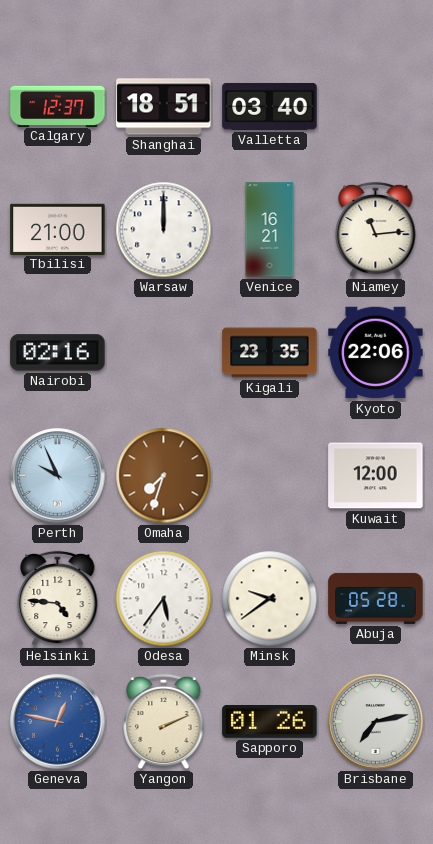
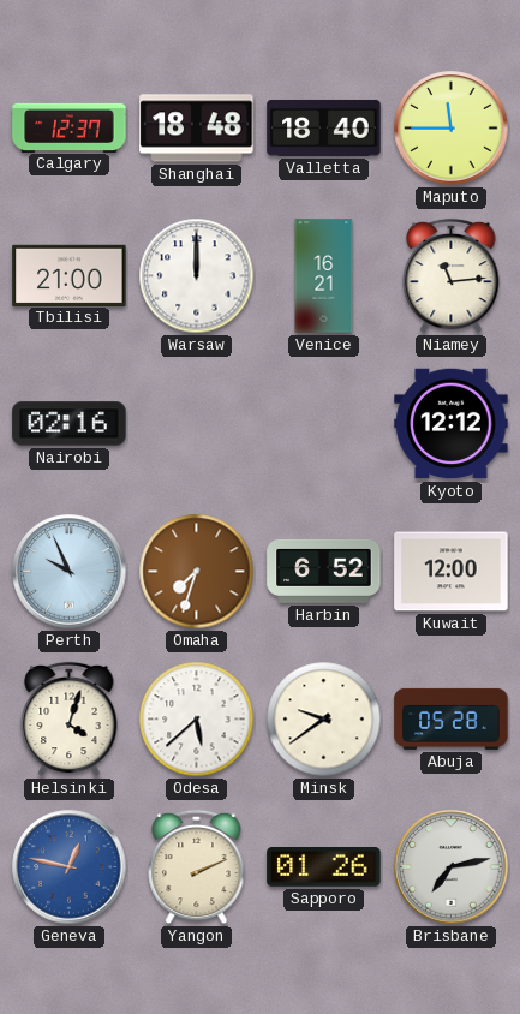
Shanghai: 18:51 -> 18:48 (197, 129)
Valletta: 03:40 -> 18:40 (324, 127)
Maputo: none -> 11:45 (452, 129)
Kigali: 23:35 -> none (270, 353)
Kyoto: 22:06 -> 12:12 (452, 424)
Harbin: none -> 6:52 (324, 571)
Helsinki: 4:46 -> 4:03 (70, 720)
Odesa: 5:36 -> 5:38 (197, 720)
